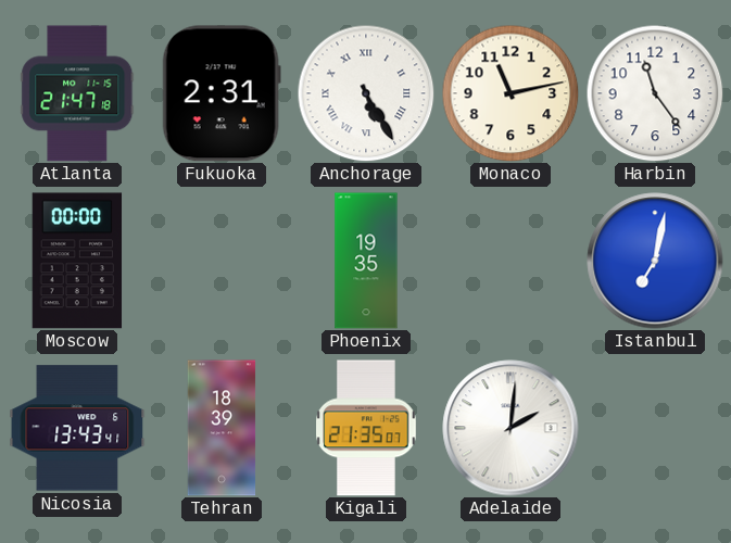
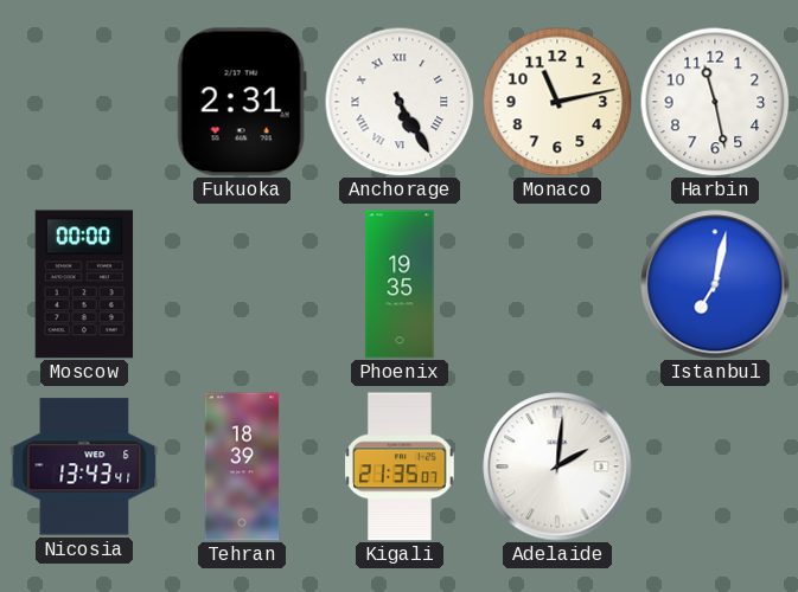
Atlanta: 21:47 -> none (77, 93)
Harbin: 11:24 -> 11:28 (715, 102)
